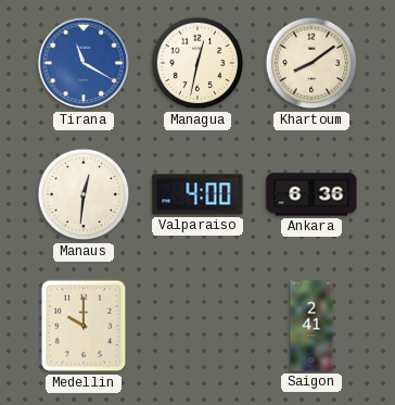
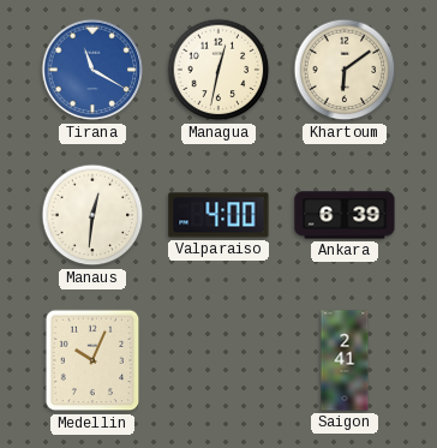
Khartoum: 8:09 -> 6:09 (345, 70)
Ankara: 6:36 -> 6:39 (345, 215)
Medellin: 10:00 -> 10:04 (92, 360)
